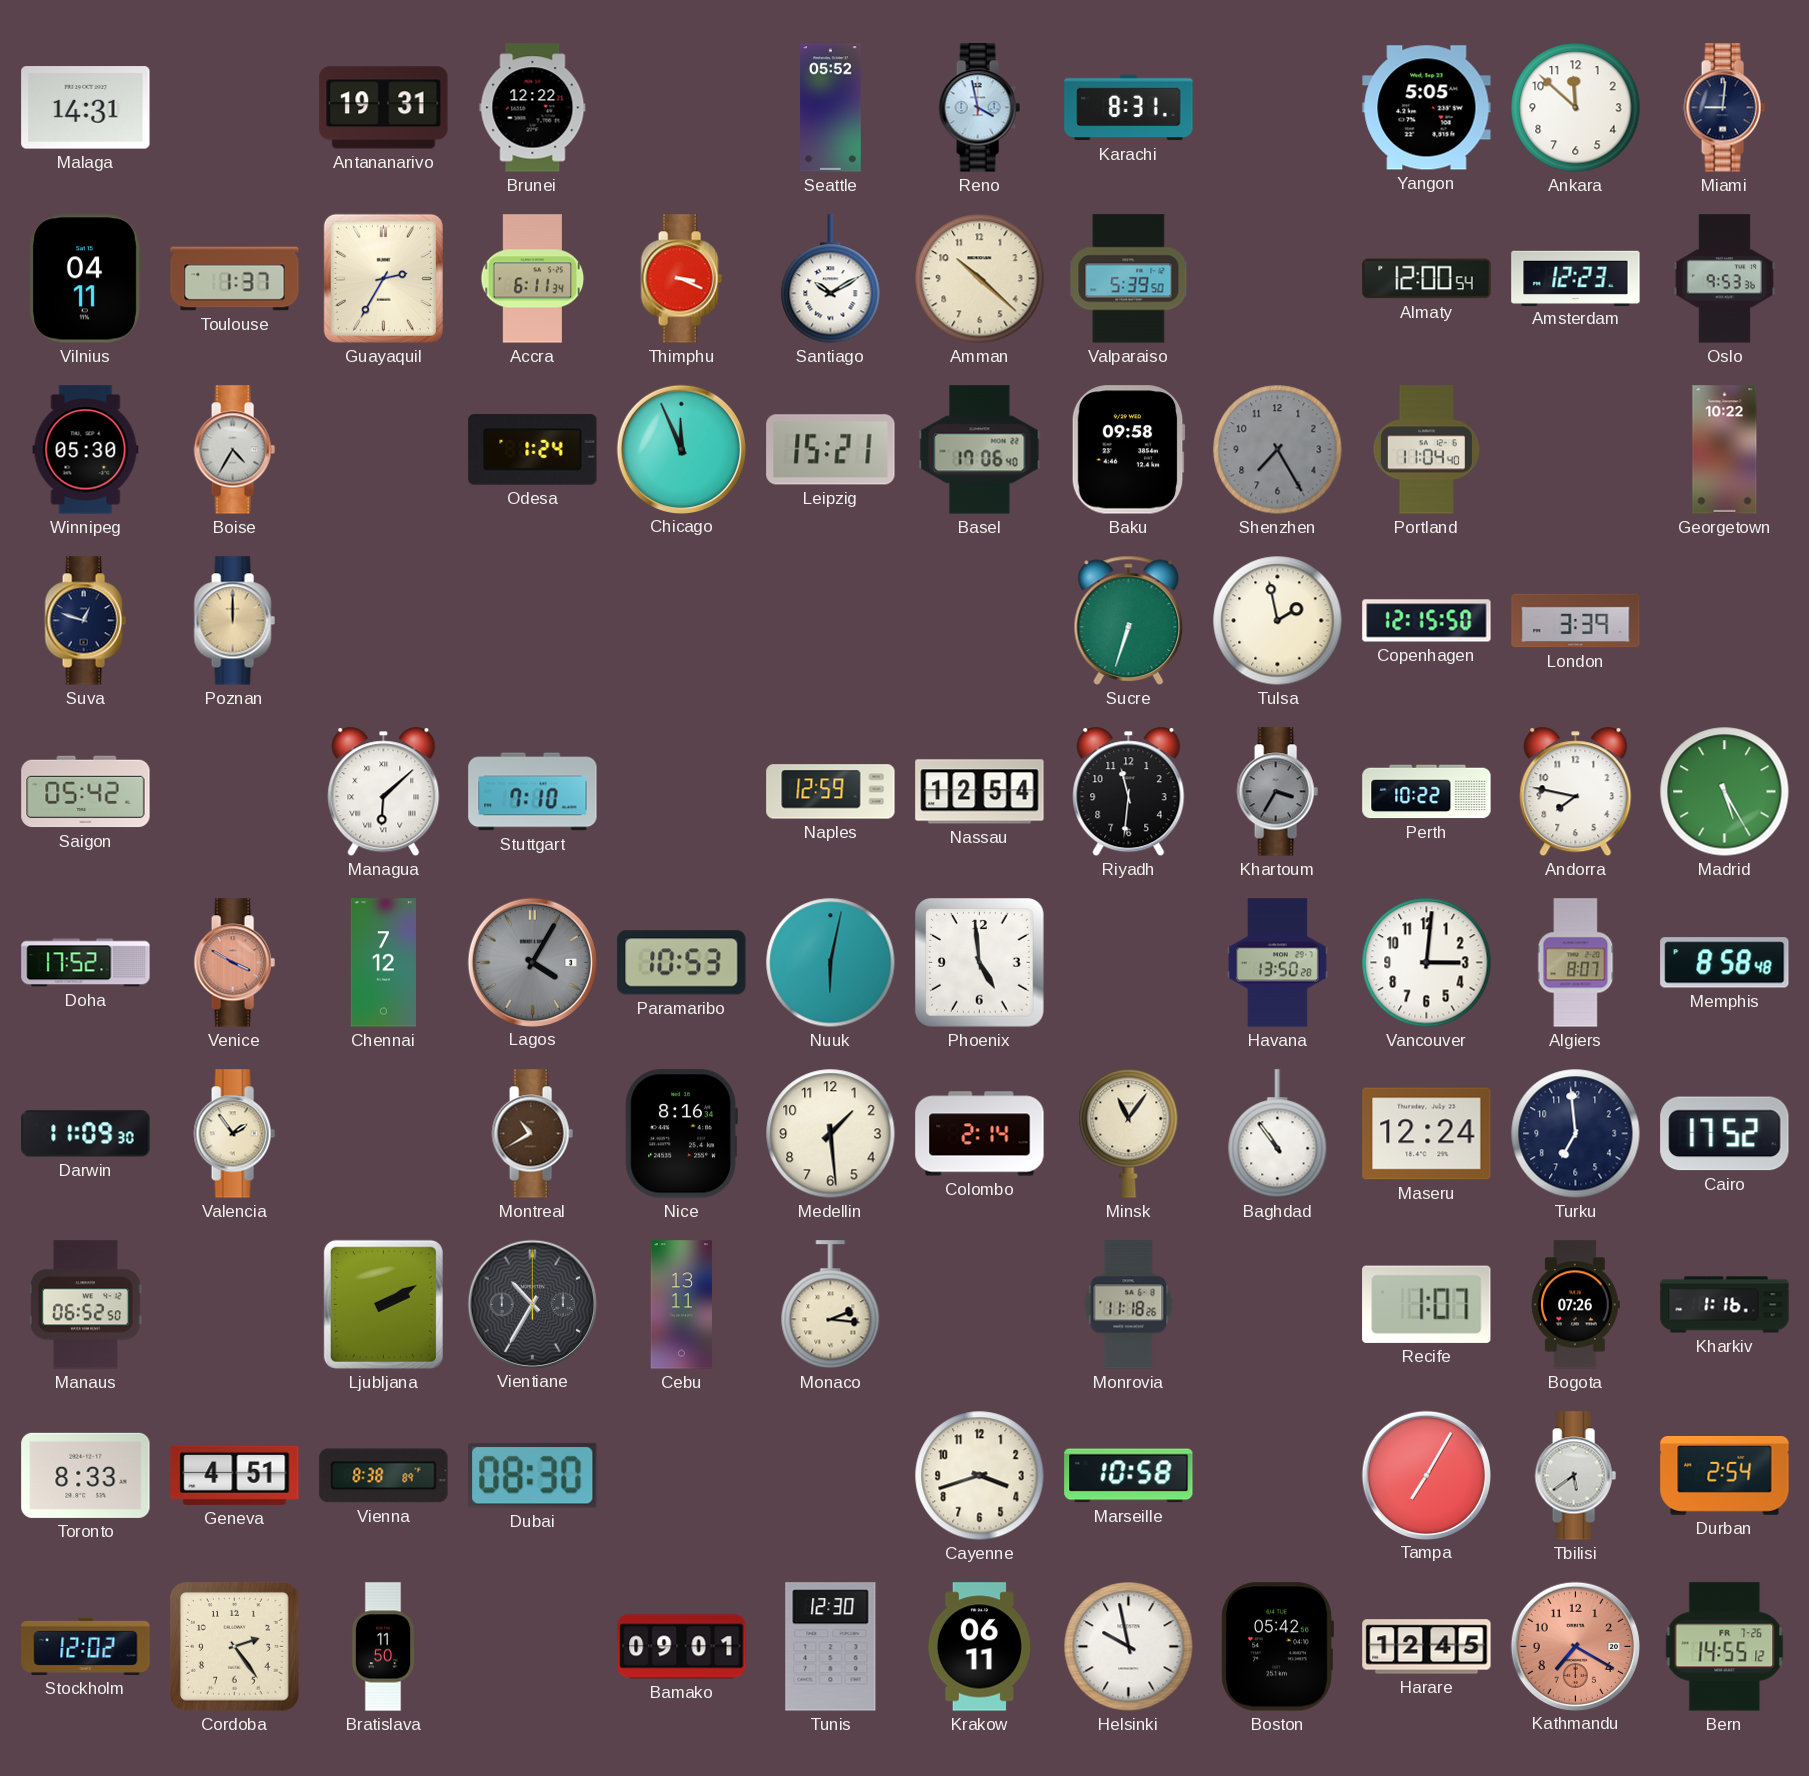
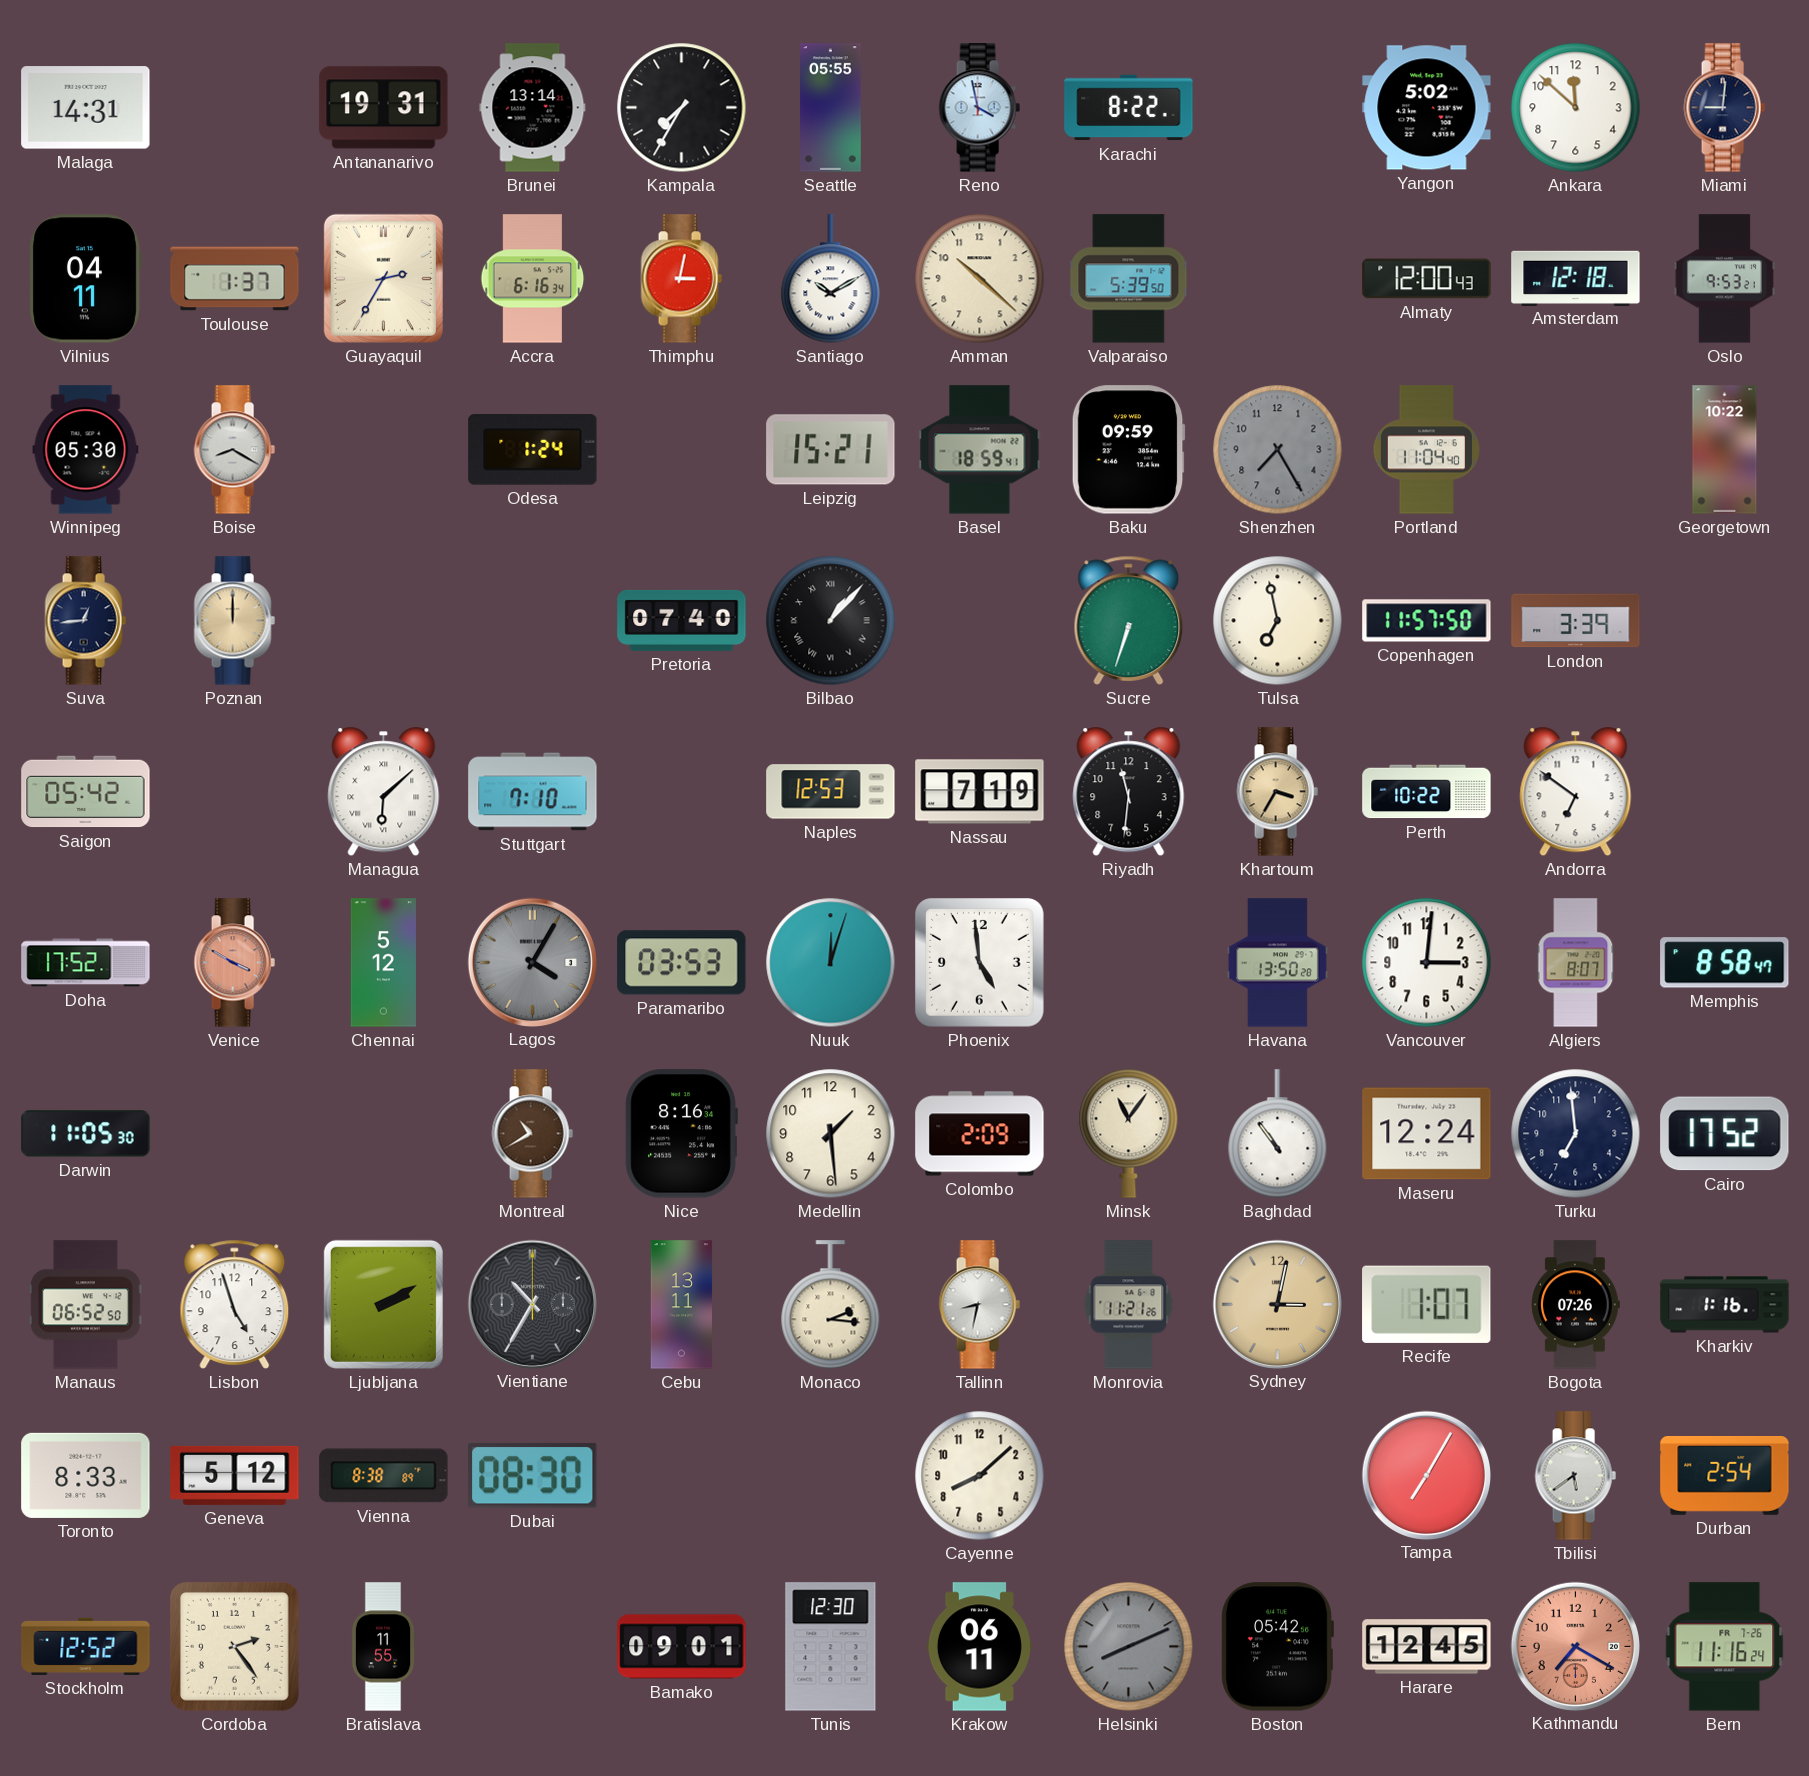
Brunei: 12:22 -> 13:14 (533, 108)
Kampala: none -> 7:35 (682, 108)
Seattle: 05:52 -> 05:55 (831, 108)
Karachi: 8:31 -> 8:22 (1129, 108)
Yangon: 5:05 -> 5:02 (1427, 108)
Accra: 6:11 -> 6:16 (533, 279)
Thimphu: 3:19 -> 3:02 (681, 279)
Almaty: 12:00:54 -> 12:00:43 (1427, 279)
Amsterdam: 12:23 -> 12:18 (1576, 278)
Oslo: 9:53:36 -> 9:53:21 (1724, 279)
Boise: 4:35 -> 8:20 (234, 450)
Chicago: 11:56 -> none (681, 449)
Basel: 17:06 -> 18:59 (980, 450)
Baku: 09:58 -> 09:59 (1128, 450)
Suva: 12:48 -> 12:44 (85, 621)
Pretoria: none -> 07:40 (682, 620)
Bilbao: none -> 1:07 (831, 621)
Tulsa: 1:58 -> 6:58 (1278, 621)
Copenhagen: 12:15 -> 11:57 (1427, 621)
Naples: 12:59 -> 12:53 (831, 792)
Nassau: 12:54 -> 7:19 (980, 792)
Khartoum dial: grey -> champagne (1277, 792)
Andorra: 7:47 -> 6:51 (1576, 792)
Madrid: 5:25 -> none (1725, 792)
Chennai: 7:12 -> 5:12 (383, 963)
Paramaribo: 10:53 -> 03:53 (682, 963)
Nuuk: 6:02 -> 12:03 (831, 963)
Memphis: 8:58:48 -> 8:58:47 (1725, 963)
Darwin: 11:09 -> 11:05 (86, 1134)
Valencia: 1:54 -> none (234, 1134)
Colombo: 2:14 -> 2:09 (980, 1134)
Lisbon: none -> 4:57 (235, 1304)
Tallinn: none -> 8:32 (979, 1305)
Monrovia: 11:18 -> 11:21 (1129, 1305)
Sydney: none -> 3:02 (1277, 1304)
Geneva: 4:51 -> 5:12 (235, 1475)
Cayenne: 3:42 -> 8:08 (980, 1476)
Marseille: 10:58 -> none (1129, 1476)
Stockholm: 12:02 -> 12:52 (86, 1646)
Bratislava: 11:50 -> 11:55 (383, 1647)
Helsinki: 9:58 -> 8:11 (1129, 1647)
Helsinki dial: white -> grey (1129, 1647)
Bern: 14:55 -> 11:16 (1725, 1647)
